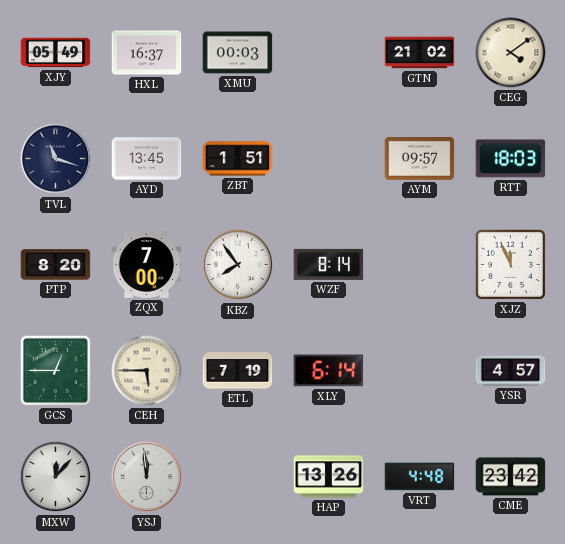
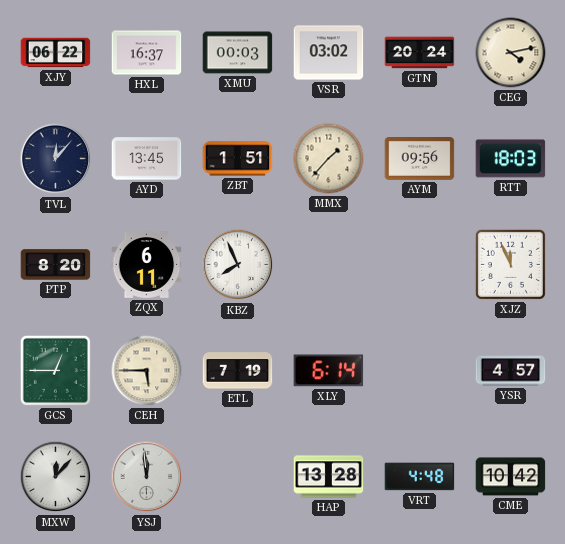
XJY: 05:49 -> 06:22 (56, 53)
VSR: none -> 03:02 (329, 53)
GTN: 21:02 -> 20:24 (420, 53)
CEG: 4:09 -> 4:13 (511, 53)
TVL: 11:18 -> 12:07 (56, 159)
MMX: none -> 1:37 (329, 159)
AYM: 09:57 -> 09:56 (420, 159)
ZQX: 7:00 -> 6:11 (147, 265)
KBZ: 7:54 -> 7:56 (238, 265)
WZF: 8:14 -> none (329, 264)
HAP: 13:26 -> 13:28 (329, 477)
CME: 23:42 -> 10:42 (511, 477)
